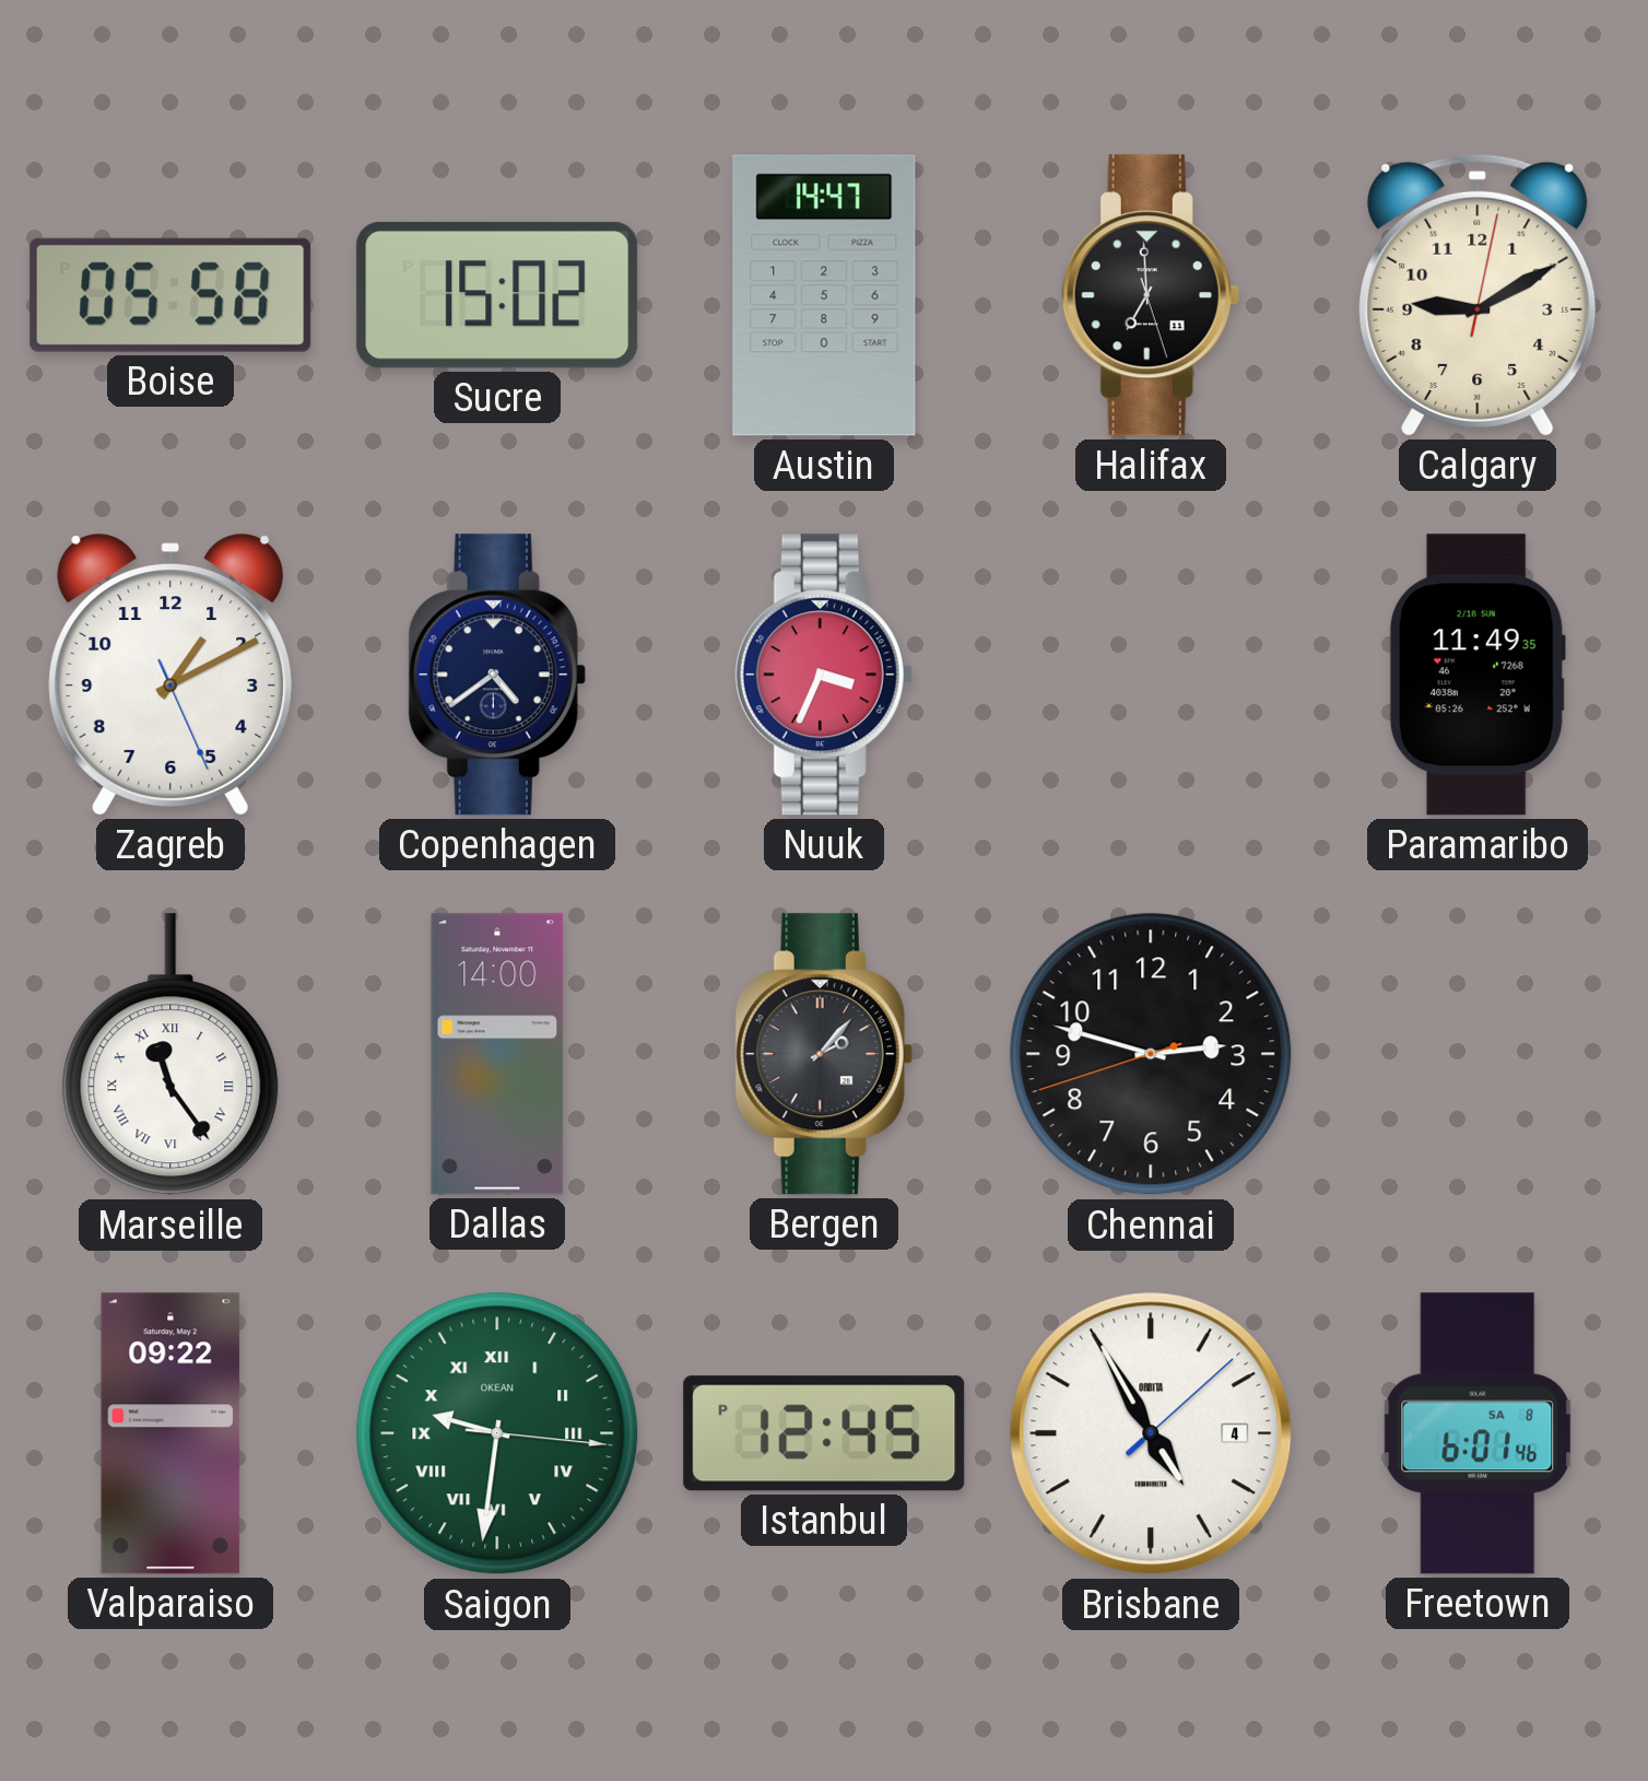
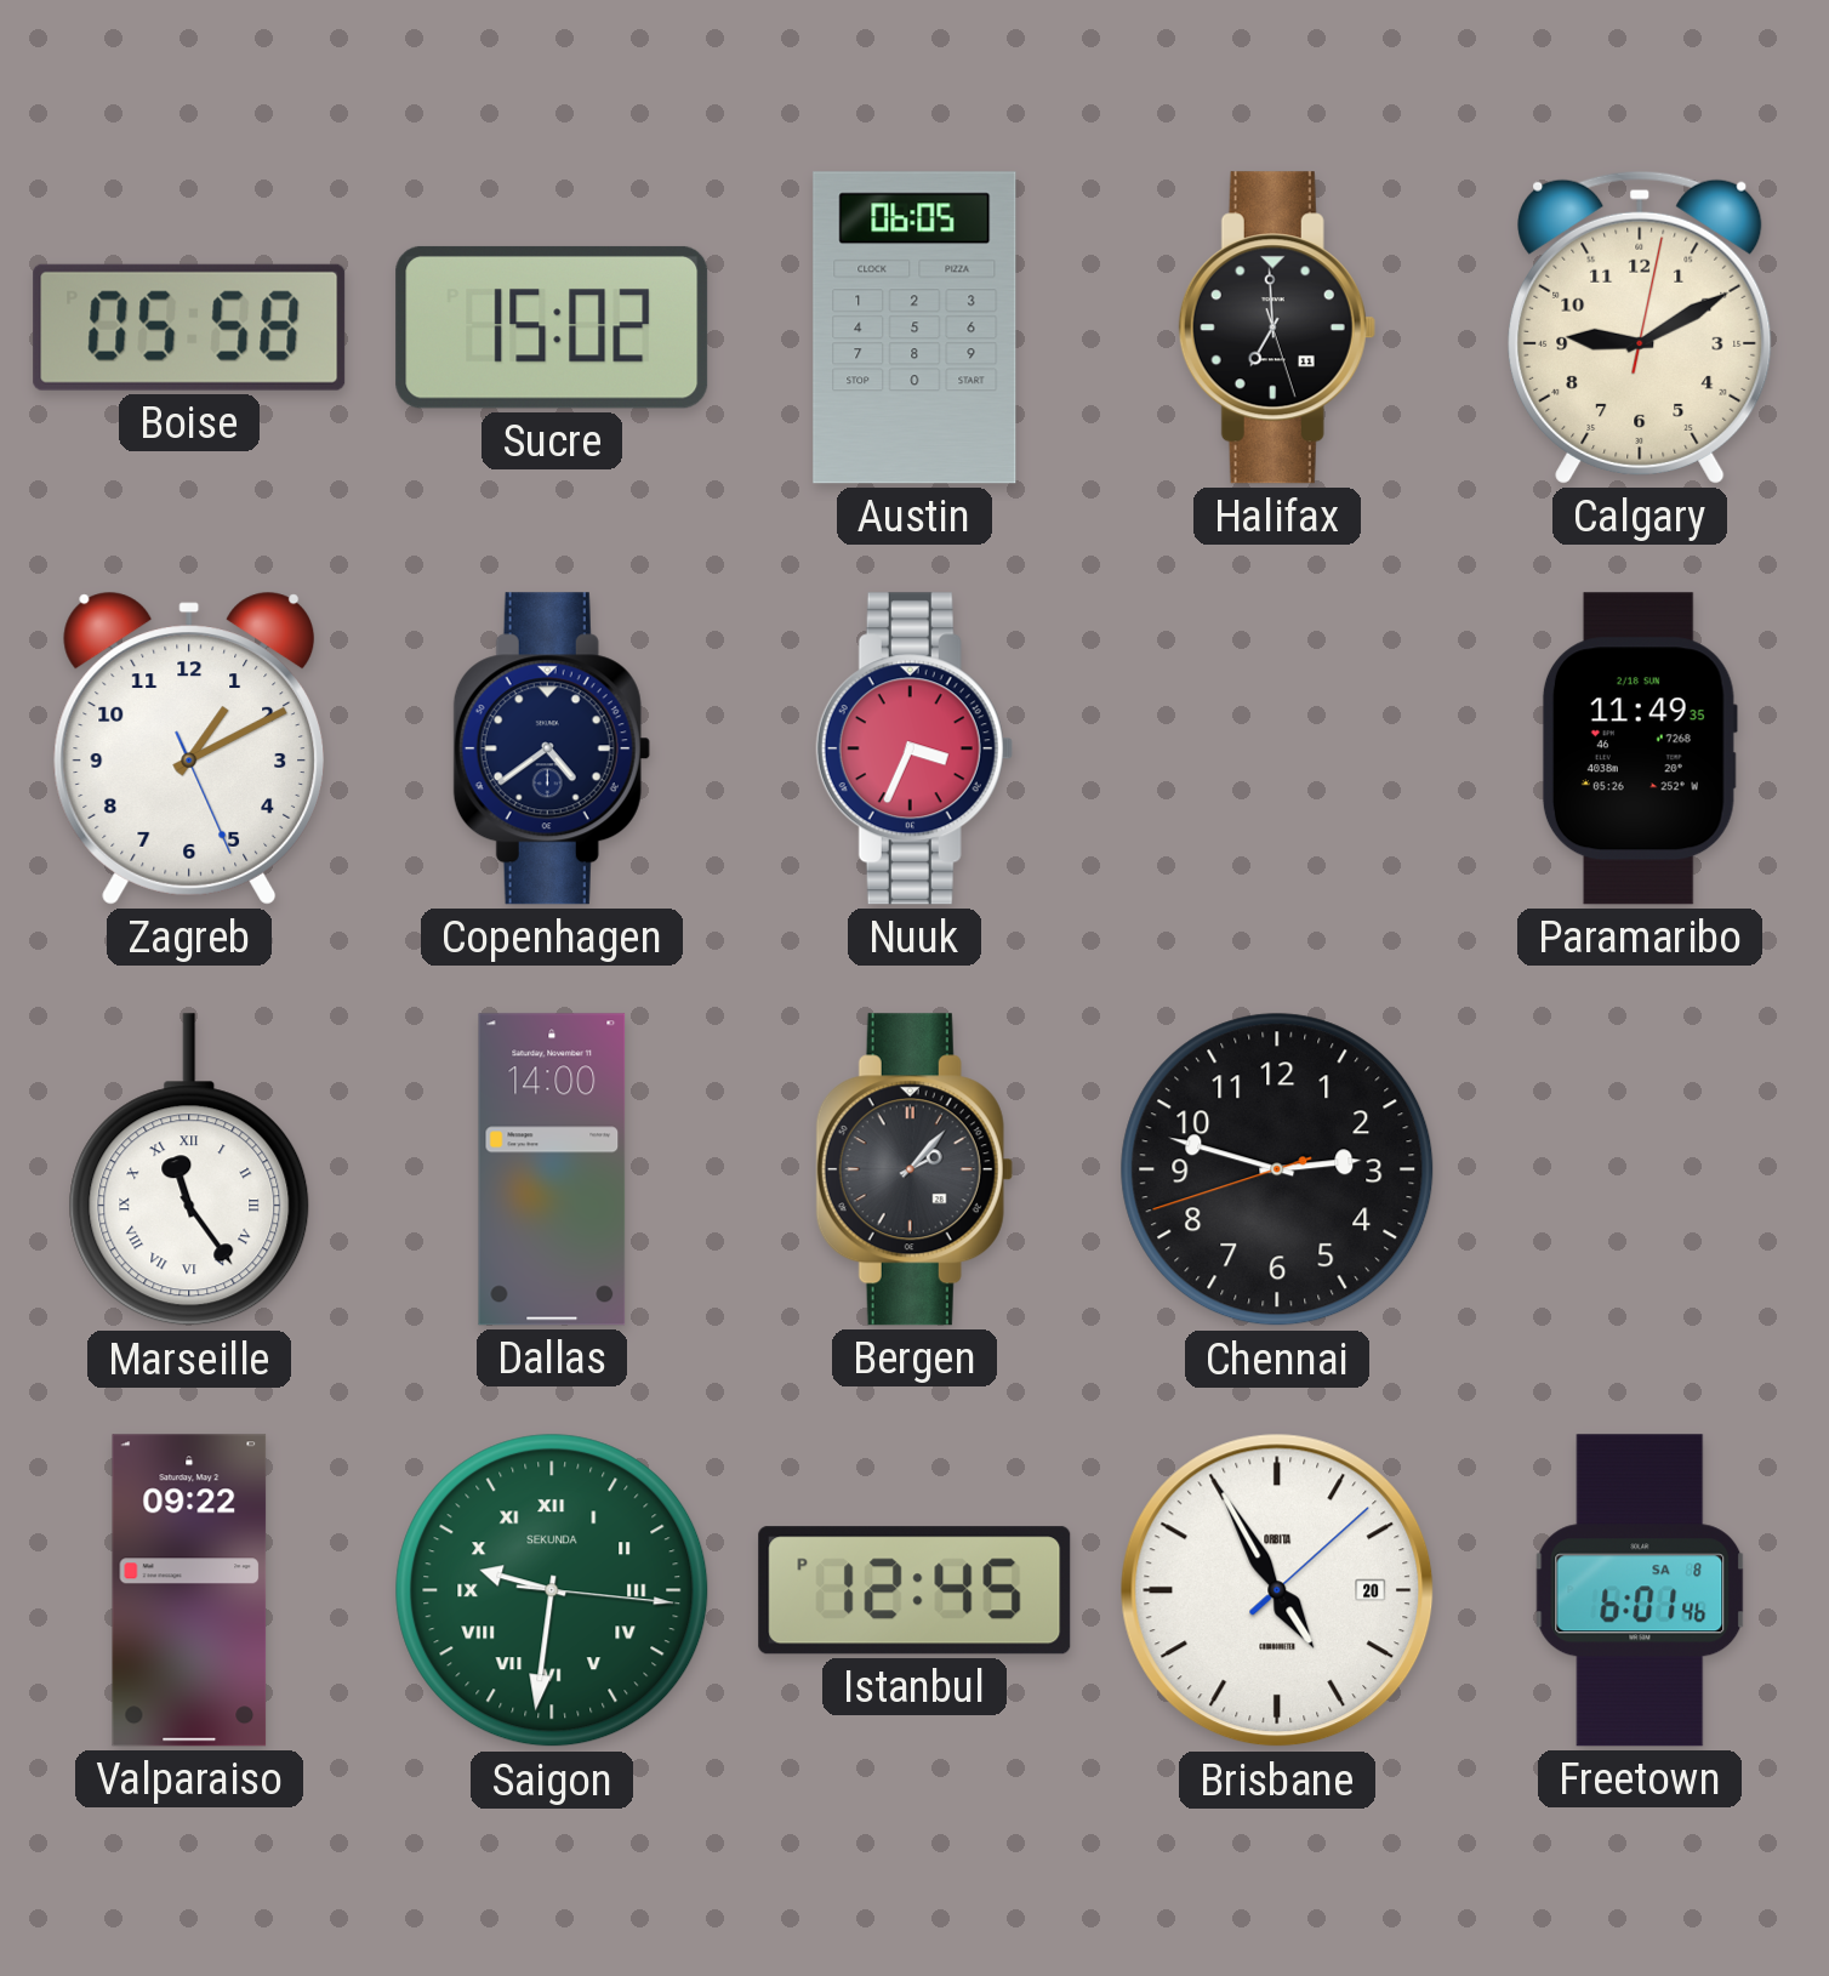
Austin: 14:47 -> 06:05 (914, 328)
Saigon brand: OKEAN -> SEKUNDA (552, 1590)
Brisbane date: 4 -> 20 (1277, 1590)
